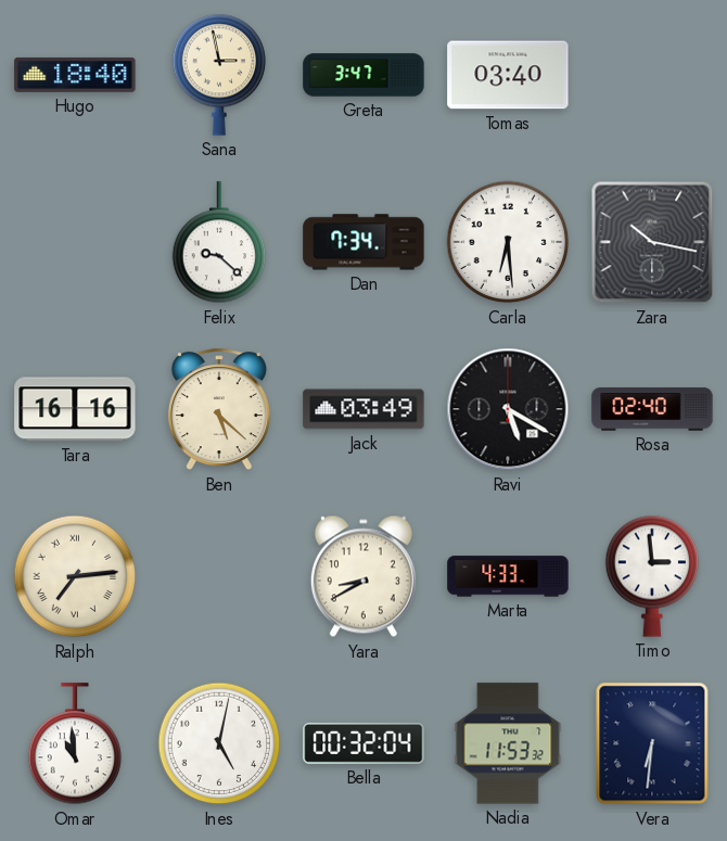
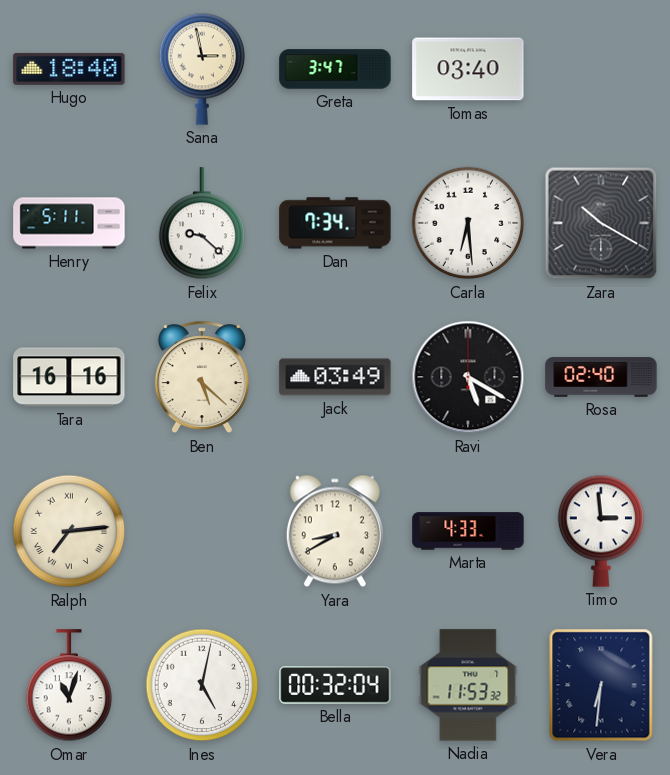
Henry: none -> 5:11 (69, 223)
Zara: 10:17 -> 10:20 (601, 223)
Omar: 10:59 -> 11:03 (69, 686)
